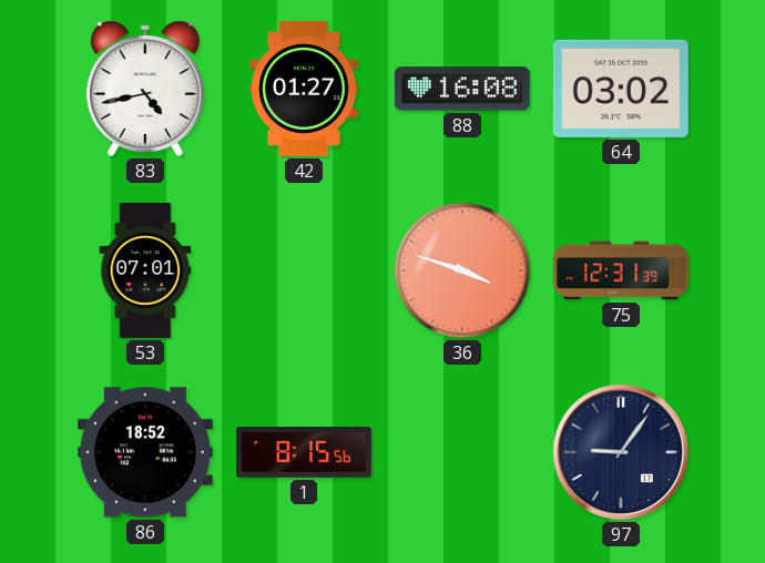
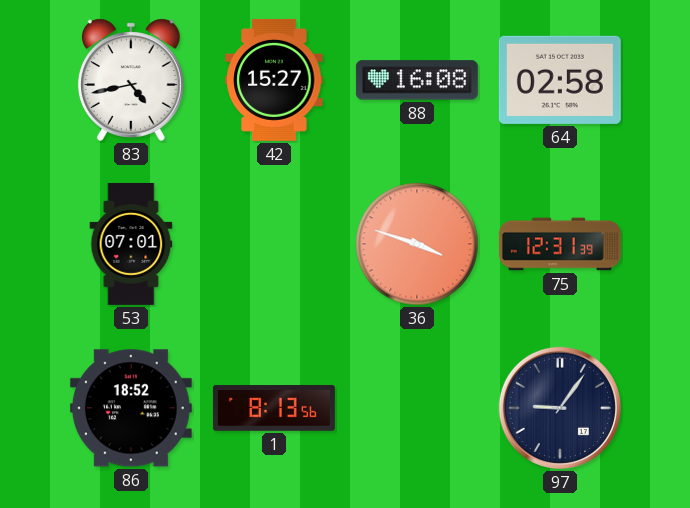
42: 01:27 -> 15:27 (274, 80)
64: 03:02 -> 02:58 (560, 80)
1: 8:15 -> 8:13 (274, 408)
